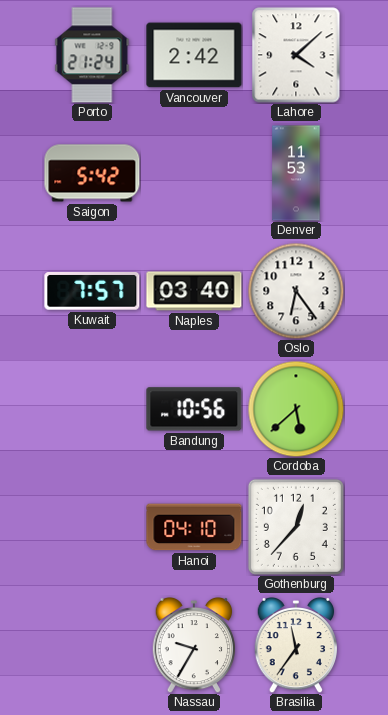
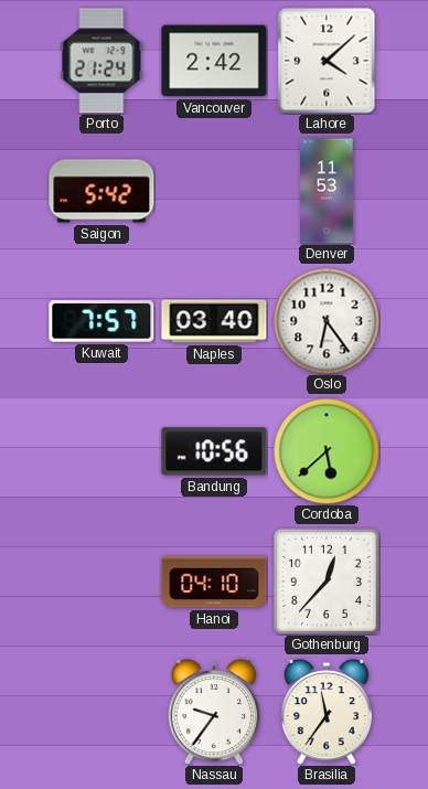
Nassau: 9:35 -> 9:36 (214, 712)
